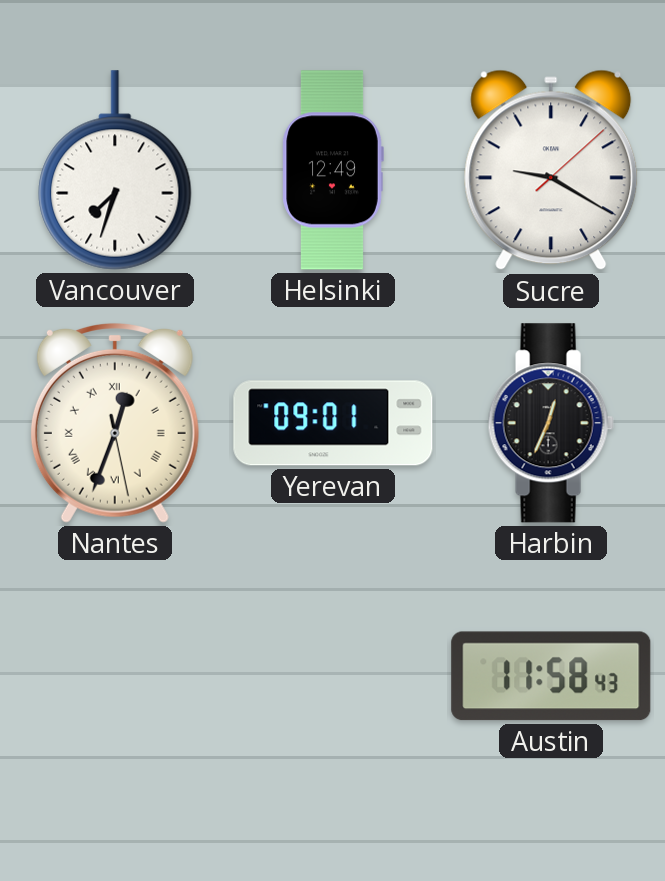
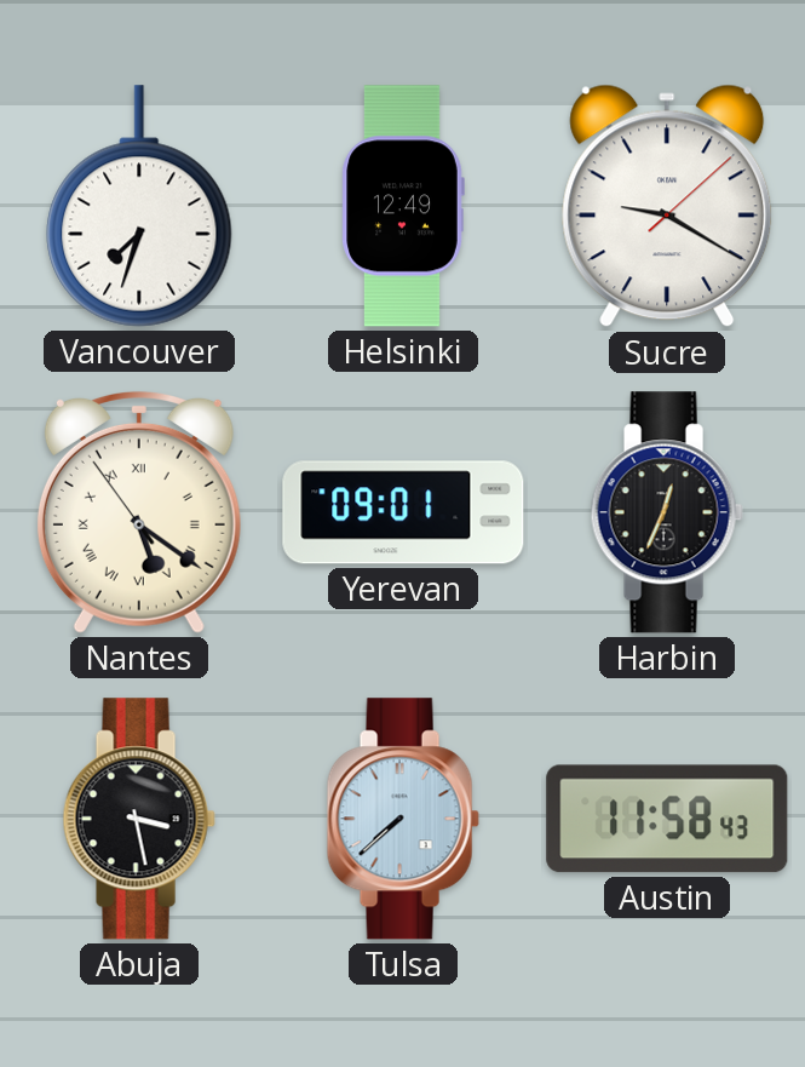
Nantes: 12:33 -> 5:20 (139, 512)
Abuja: none -> 3:28 (139, 819)
Tulsa: none -> 7:38 (403, 819)
